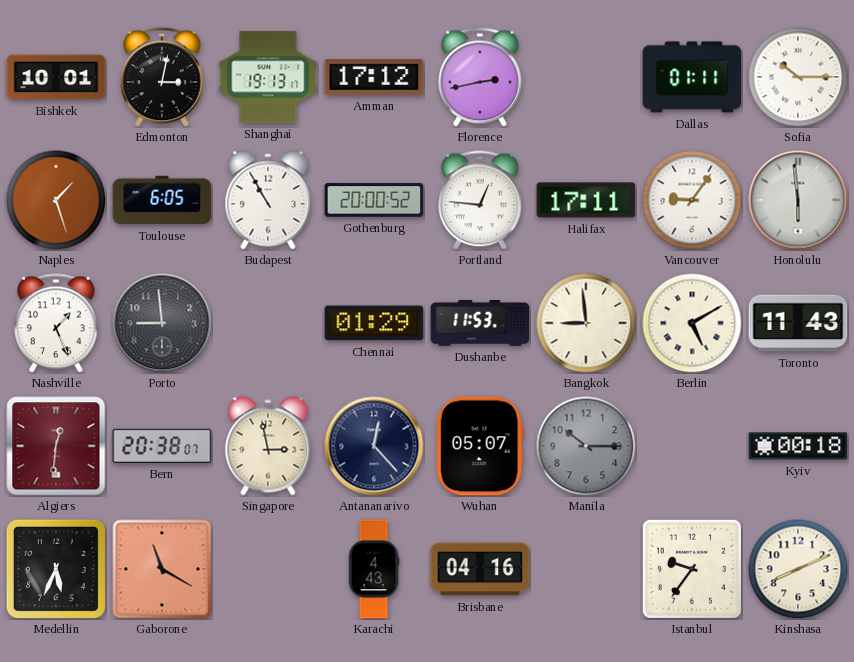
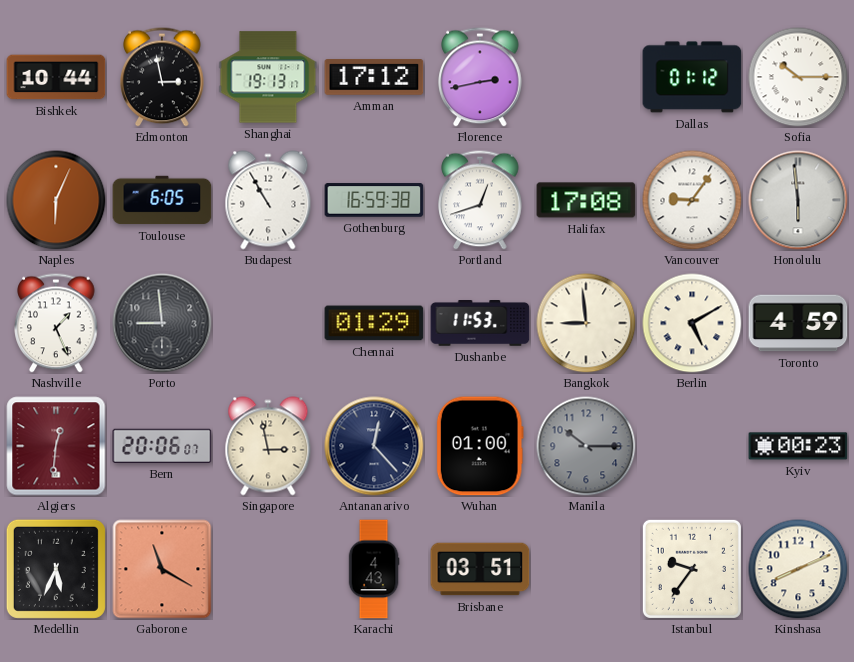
Bishkek: 10:01 -> 10:44 (56, 77)
Edmonton: 3:02 -> 2:58 (162, 77)
Dallas: 01:11 -> 01:12 (692, 77)
Naples: 1:27 -> 6:04 (56, 200)
Gothenburg: 20:00 -> 16:59 (374, 200)
Portland: 12:46 -> 12:42 (480, 200)
Halifax: 17:11 -> 17:08 (586, 200)
Toronto: 11:43 -> 4:59 (798, 323)
Bern: 20:38 -> 20:06 (162, 446)
Wuhan: 05:07 -> 01:00 (480, 446)
Kyiv: 00:18 -> 00:23 (798, 446)
Brisbane: 04:16 -> 03:51 (480, 569)
